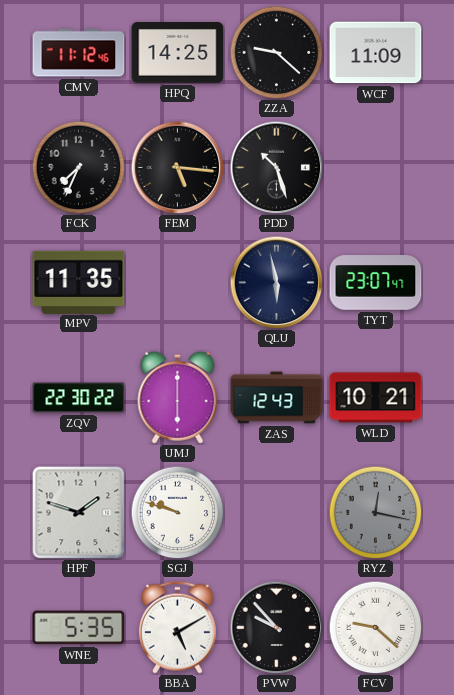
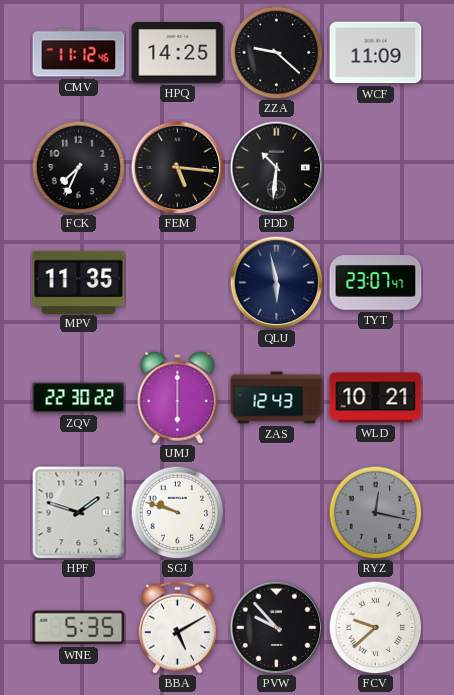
PDD: 10:27 -> 10:31 (276, 167)
FCV: 9:22 -> 9:38 (375, 627)
